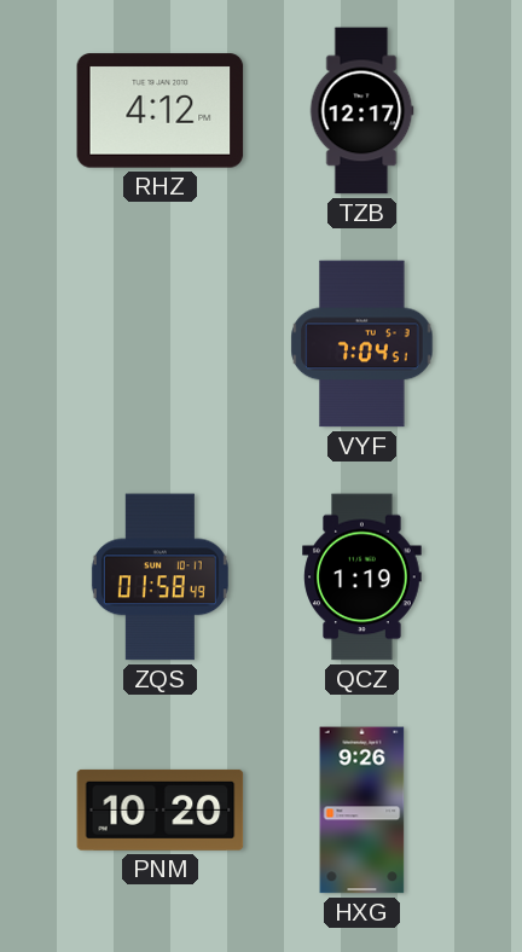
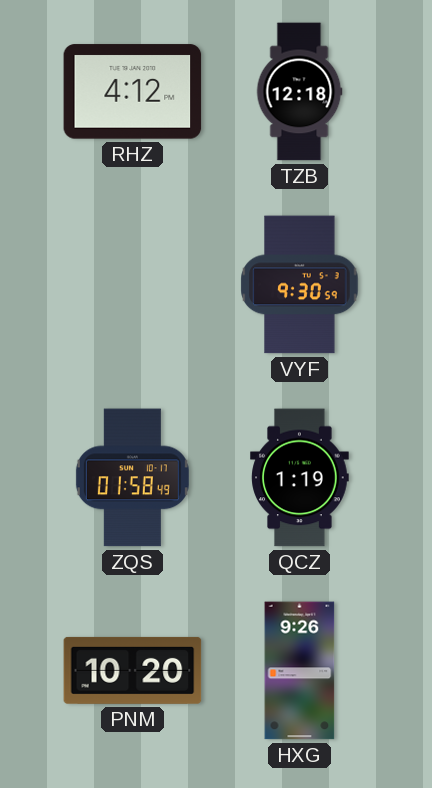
TZB: 12:17 -> 12:18 (299, 92)
VYF: 7:04 -> 9:30 (300, 285)
